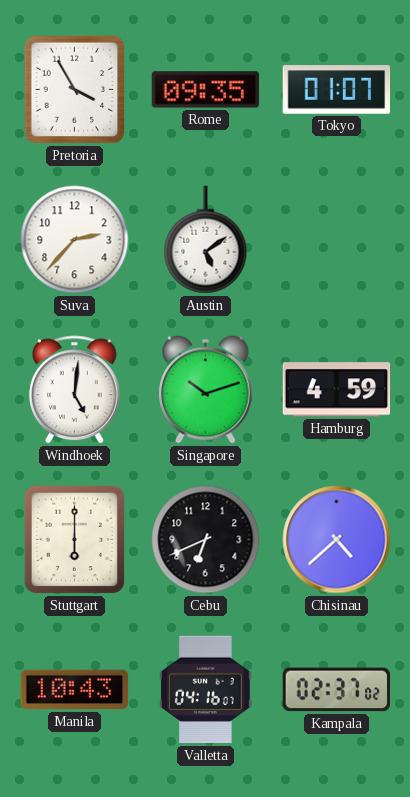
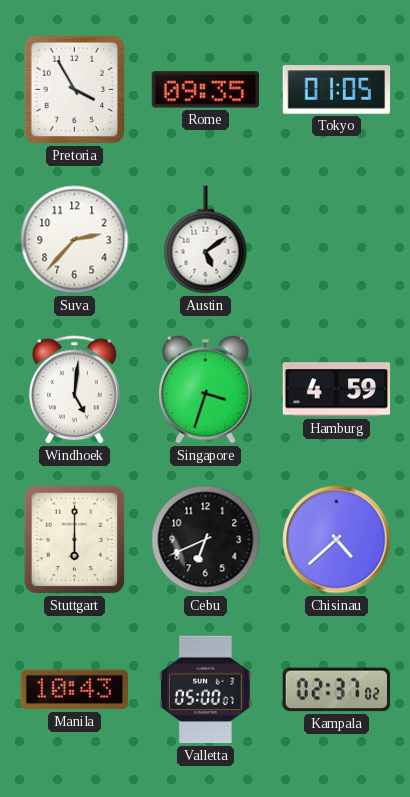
Tokyo: 01:07 -> 01:05 (337, 90)
Singapore: 10:12 -> 3:33 (206, 389)
Valletta: 04:16 -> 05:00 (206, 690)
